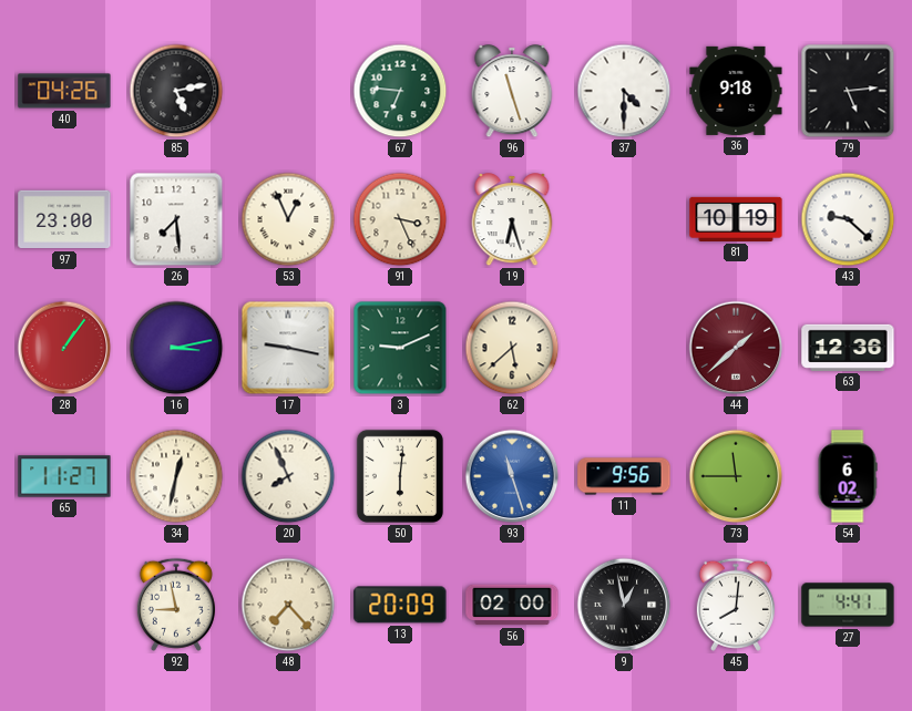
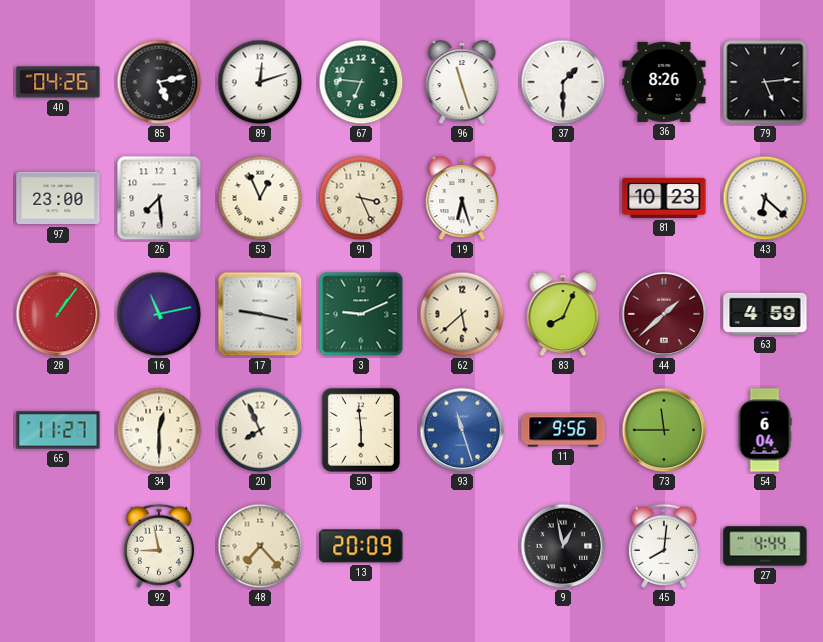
89: none -> 12:12 (260, 82)
37: 4:30 -> 1:30 (563, 82)
36: 9:18 -> 8:26 (664, 82)
81: 10:19 -> 10:23 (664, 198)
43: 9:22 -> 6:22 (765, 198)
16: 3:13 -> 11:13 (159, 314)
83: none -> 8:04 (563, 315)
63: 12:36 -> 4:59 (765, 314)
34: 12:32 -> 12:30 (159, 430)
50: 6:01 -> 5:59 (361, 430)
54: 6:02 -> 6:04 (765, 430)
56: 02:00 -> none (512, 605)
27: 4:41 -> 4:44 (765, 546)
